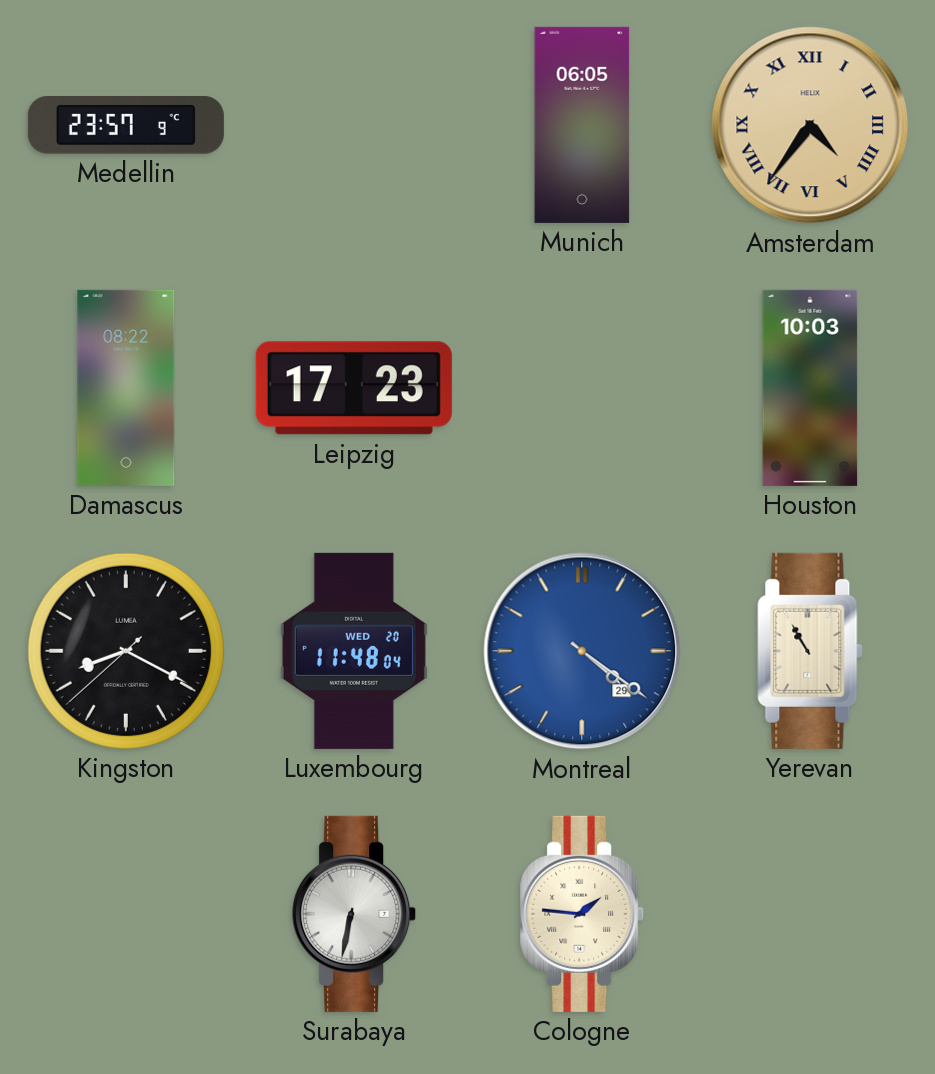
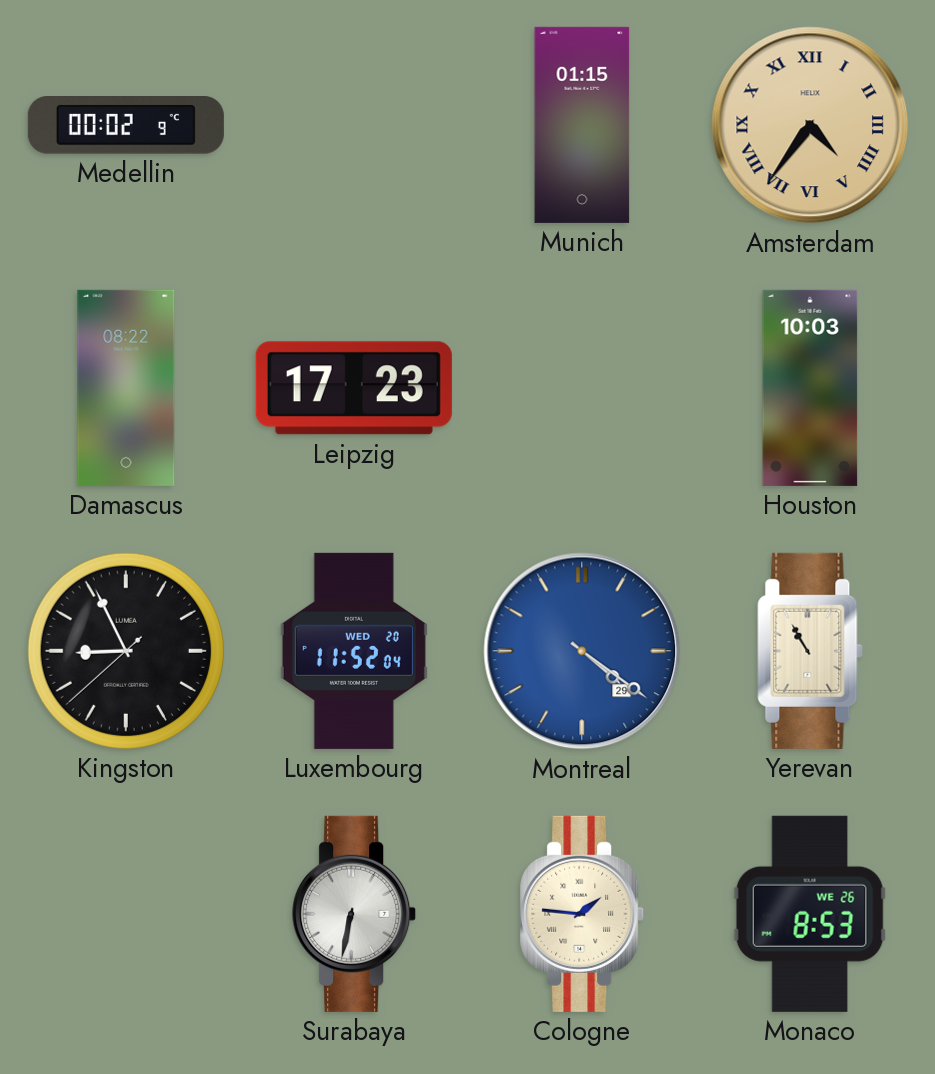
Medellin: 23:57 -> 00:02 (126, 125)
Munich: 06:05 -> 01:15 (582, 125)
Kingston: 8:19 -> 8:55 (126, 651)
Luxembourg: 11:48 -> 11:52 (354, 651)
Monaco: none -> 8:53 (810, 914)
